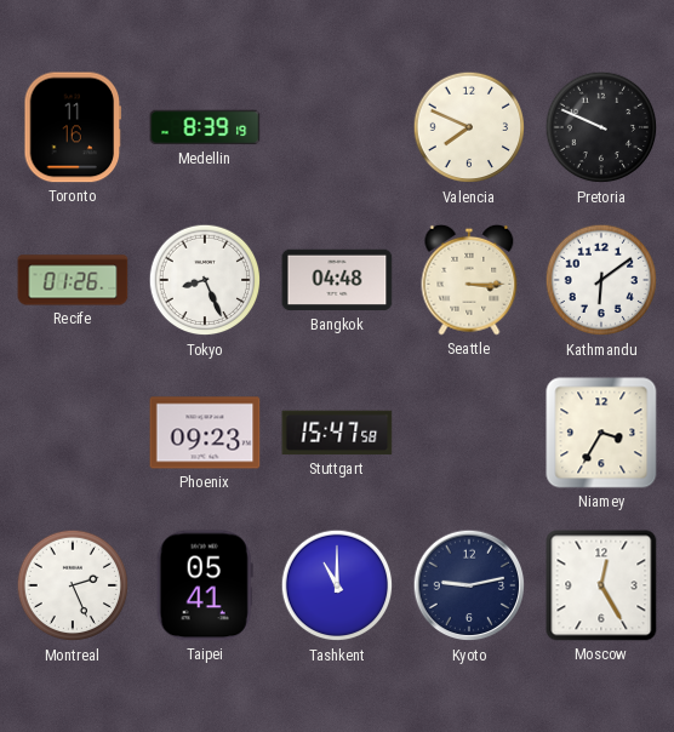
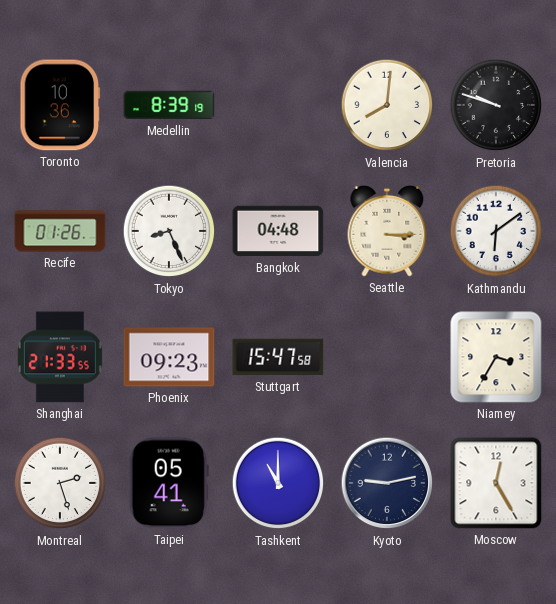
Toronto: 11:16 -> 10:36 (60, 105)
Valencia: 7:49 -> 8:01 (387, 105)
Pretoria: 9:49 -> 9:48 (496, 105)
Shanghai: none -> 21:33 (60, 357)
Montreal: 2:26 -> 2:27 (60, 483)
